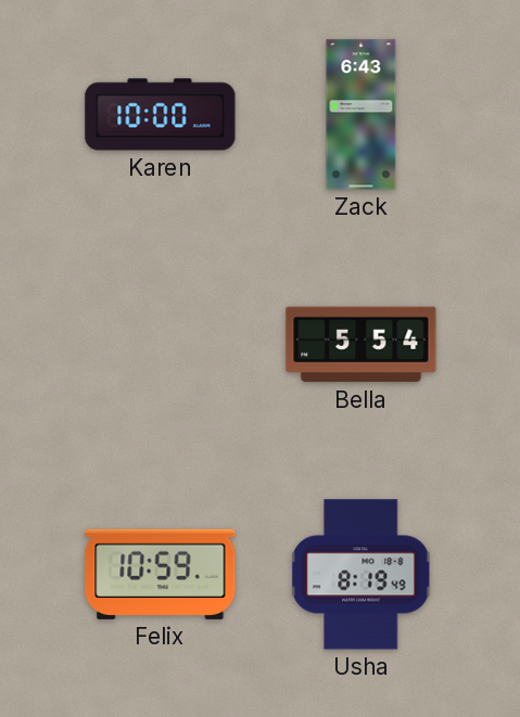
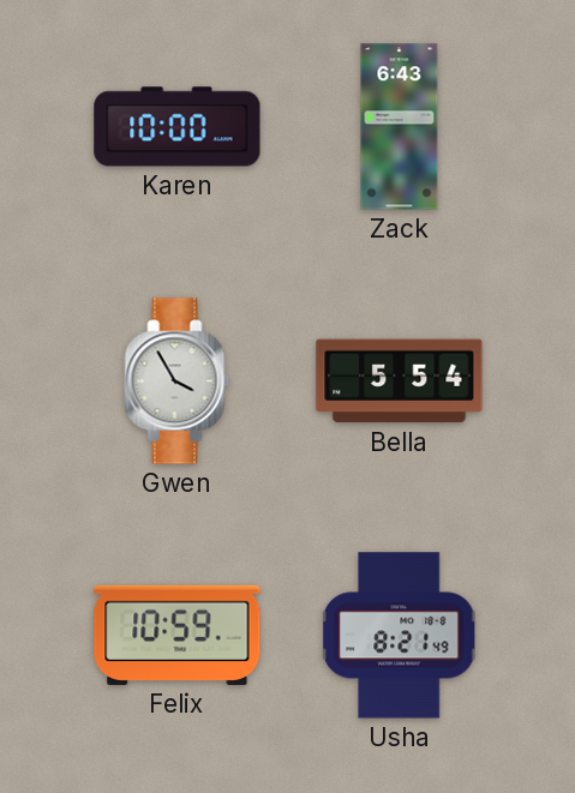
Gwen: none -> 3:55 (178, 382)
Usha: 8:19 -> 8:21 (400, 636)
